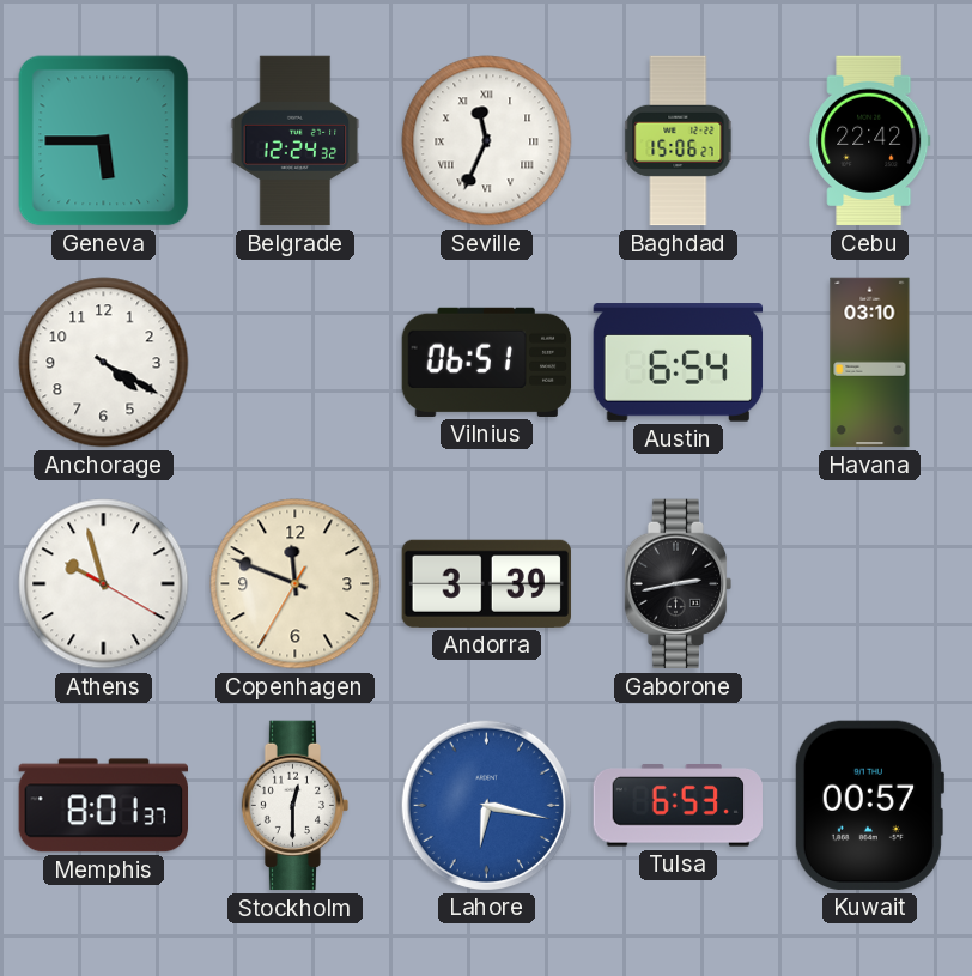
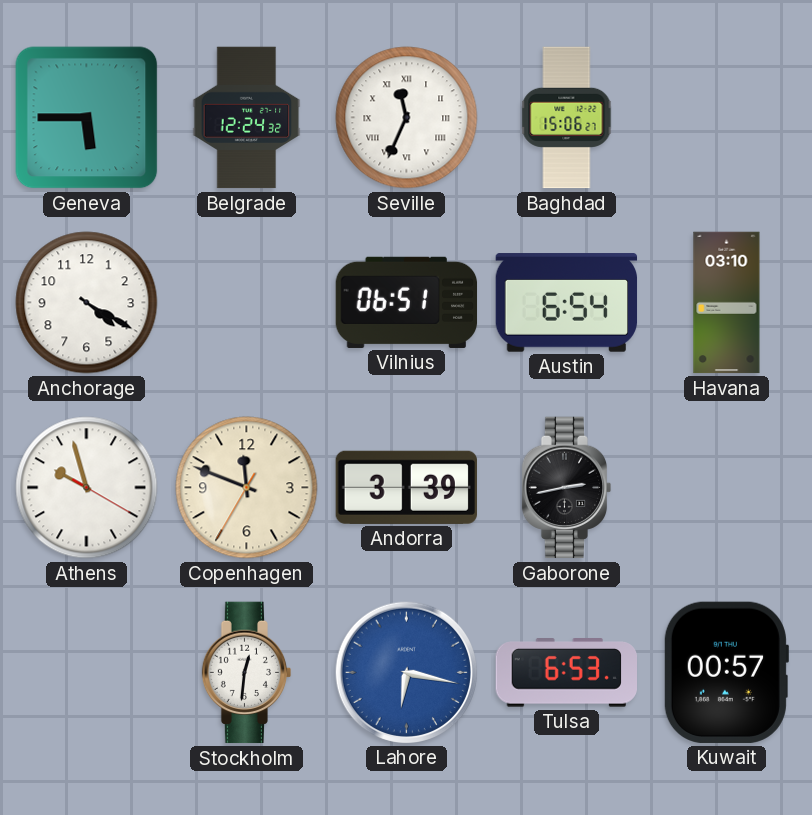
Cebu: 22:42 -> none (870, 141)
Memphis: 8:01 -> none (103, 806)
Stockholm: 12:30 -> 12:31 (247, 673)
